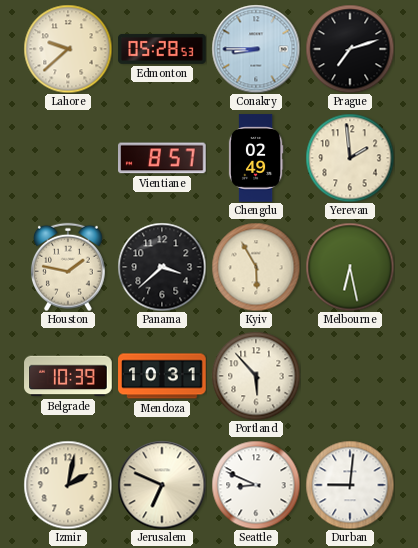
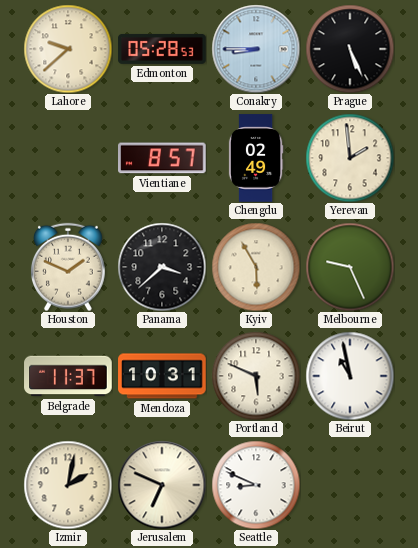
Prague: 7:12 -> 5:26 (350, 49)
Houston: 1:47 -> 1:49 (68, 267)
Melbourne: 6:28 -> 9:26 (350, 267)
Belgrade: 10:39 -> 11:37 (68, 376)
Portland: 5:53 -> 5:49 (256, 376)
Beirut: none -> 10:58 (350, 376)
Durban: 9:01 -> none (350, 485)
